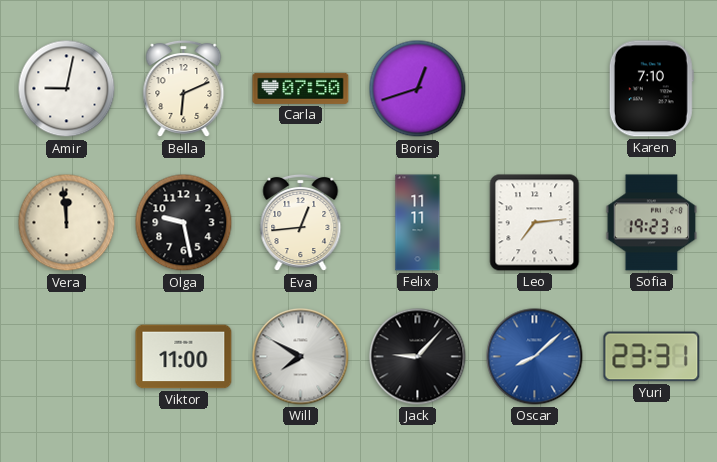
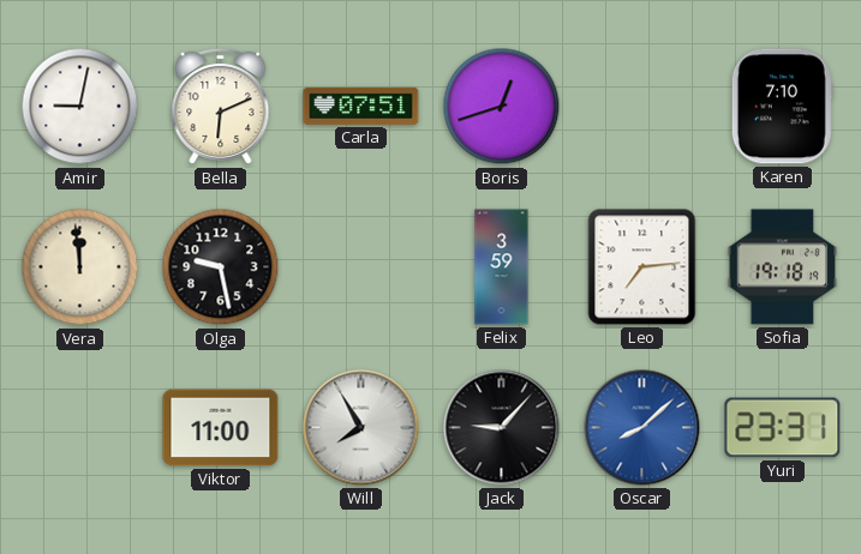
Carla: 07:50 -> 07:51 (361, 106)
Eva: 12:44 -> none (301, 223)
Felix: 11:11 -> 3:59 (502, 267)
Sofia: 19:23 -> 19:18 (783, 267)
Will: 7:50 -> 7:55 (361, 428)
